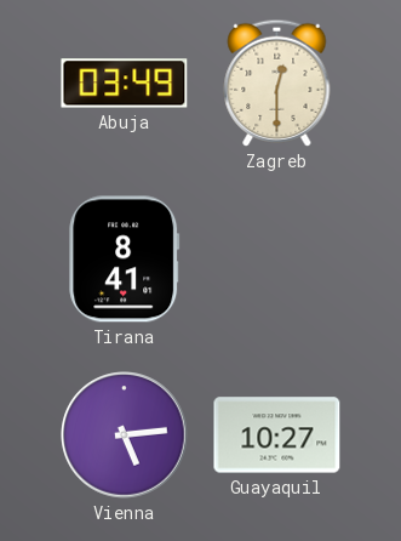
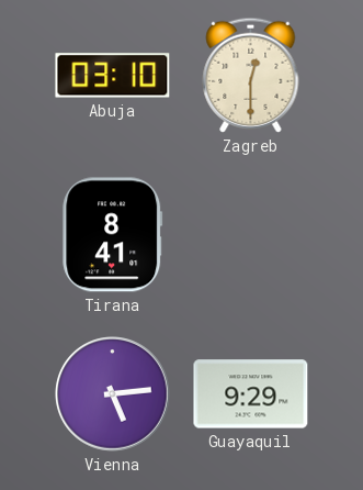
Abuja: 03:49 -> 03:10 (113, 76)
Guayaquil: 10:27 -> 9:29 (251, 394)
